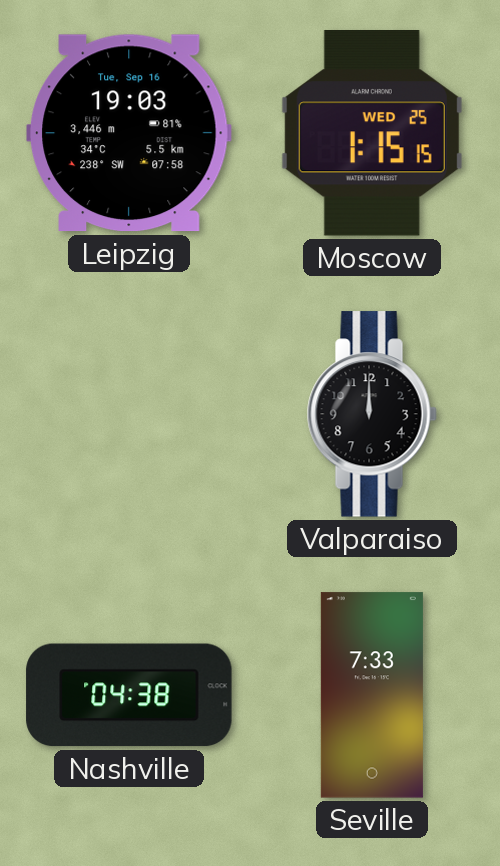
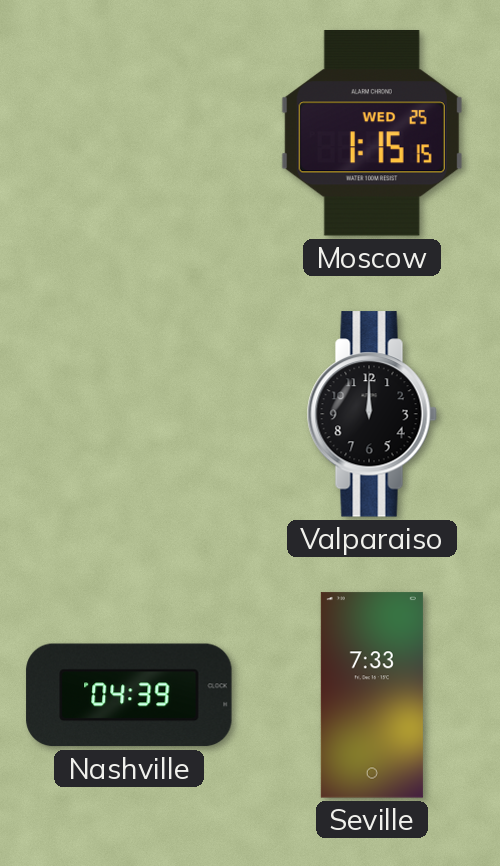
Leipzig: 19:03 -> none (129, 133)
Nashville: 04:38 -> 04:39 (129, 695)
